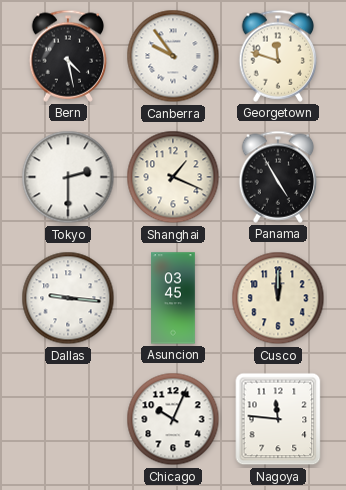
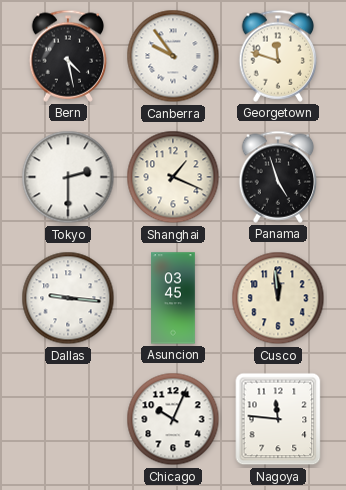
Panama: 4:55 -> 4:57 (278, 177)
Cusco: 12:00 -> 11:59 (278, 298)
